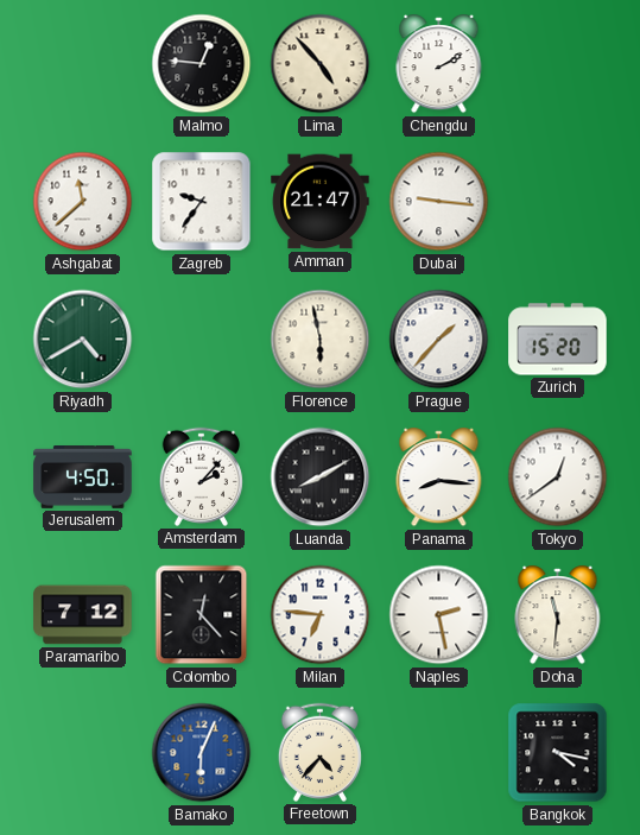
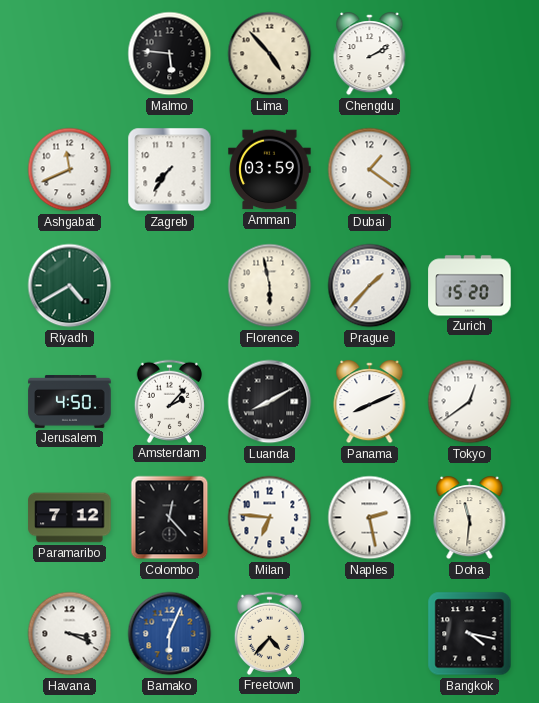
Malmo: 12:46 -> 5:46 (170, 54)
Ashgabat: 11:38 -> 11:41 (70, 170)
Zagreb: 9:36 -> 7:36 (170, 170)
Amman: 21:47 -> 03:59 (270, 170)
Dubai: 9:16 -> 1:21 (370, 170)
Panama: 8:16 -> 8:11 (370, 402)
Havana: none -> 3:19 (70, 634)
